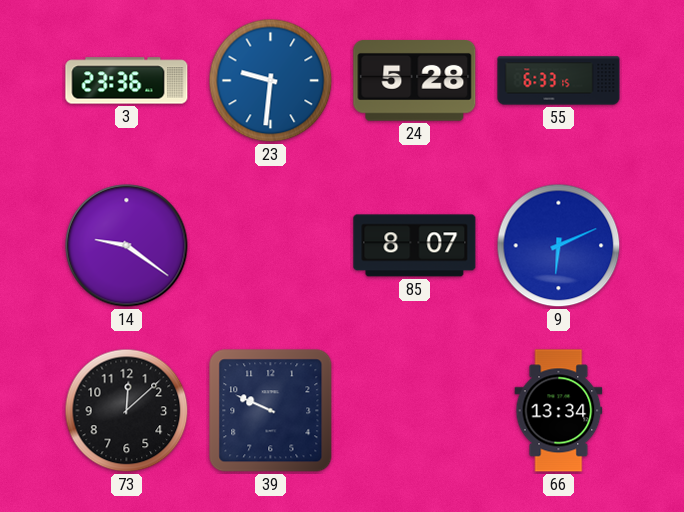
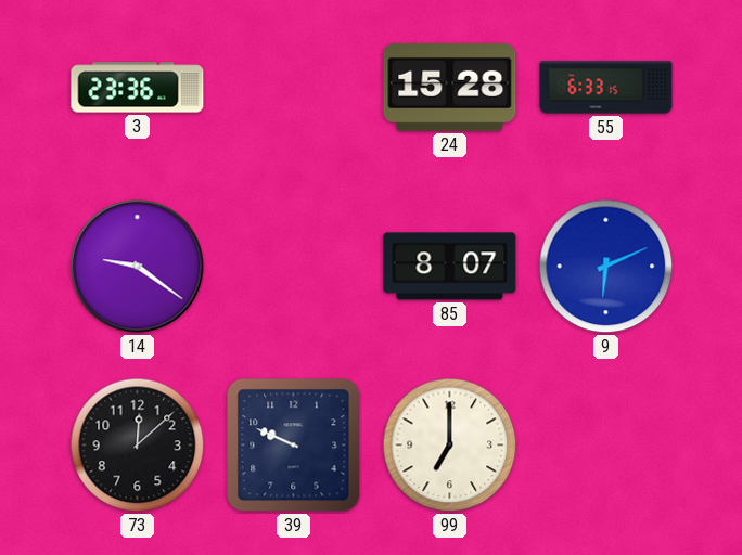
23: 9:31 -> none (271, 81)
24: 5:28 -> 15:28 (450, 88)
99: none -> 7:00 (450, 446)
66: 13:34 -> none (559, 411)
